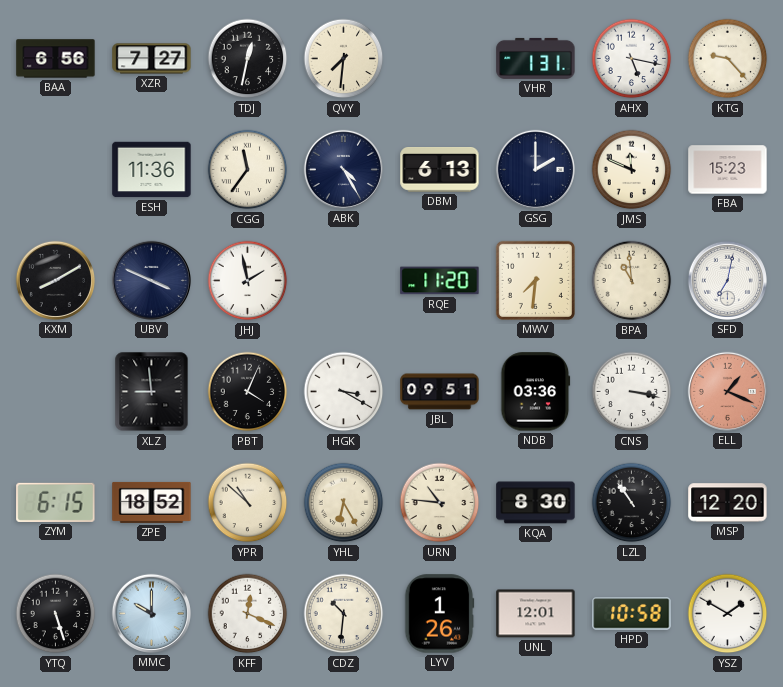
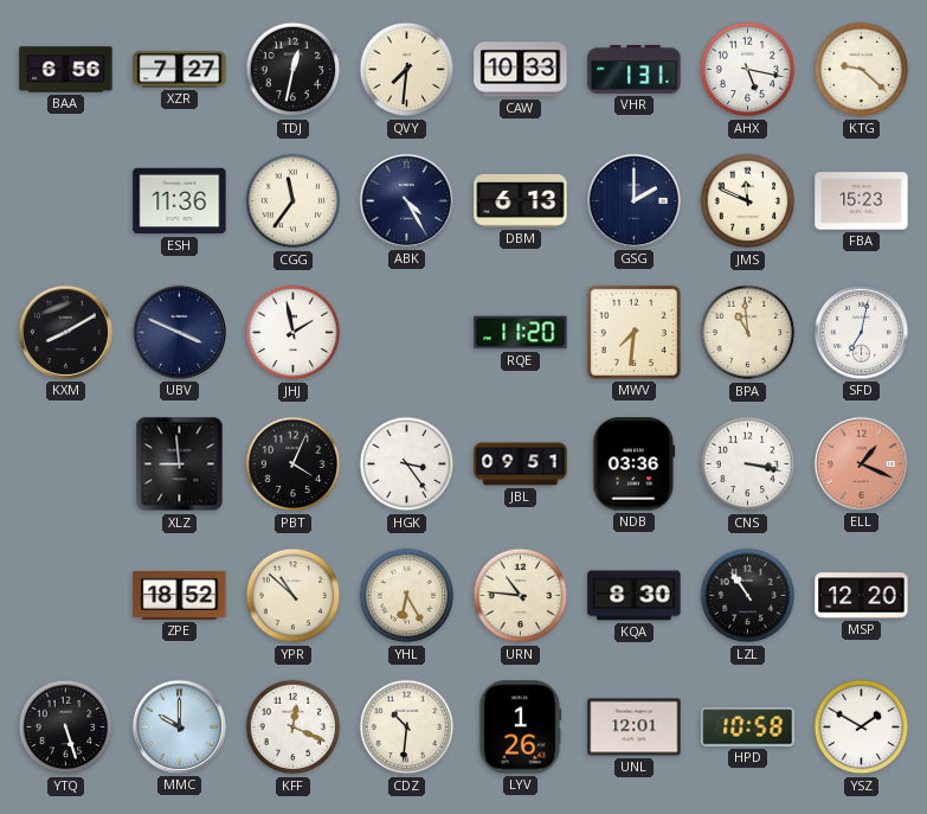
CAW: none -> 10:33 (521, 70)
KTG: 9:23 -> 9:22 (862, 70)
HGK: 3:20 -> 3:24 (407, 464)
ZYM: 6:15 -> none (56, 502)
